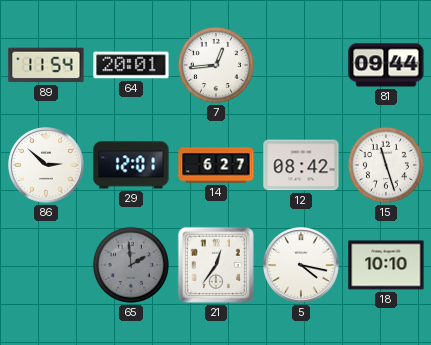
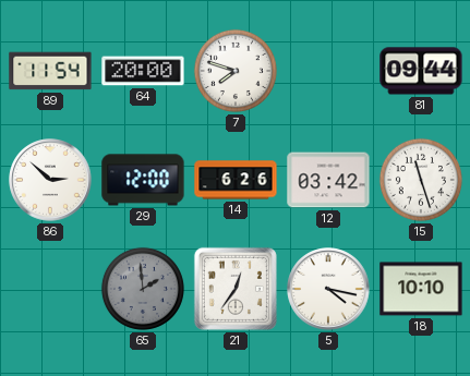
64: 20:01 -> 20:00 (143, 71)
7: 12:44 -> 7:48 (236, 71)
29: 12:01 -> 12:00 (143, 180)
14: 6:27 -> 6:26 (236, 180)
12: 08:42 -> 03:42 (328, 180)
